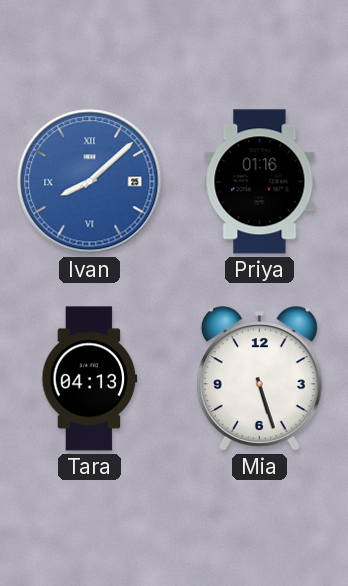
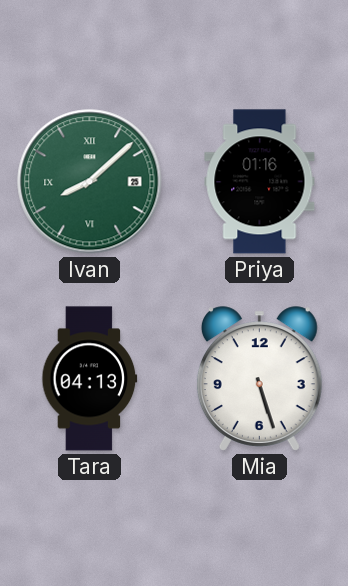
Ivan dial: blue -> green (90, 182)
